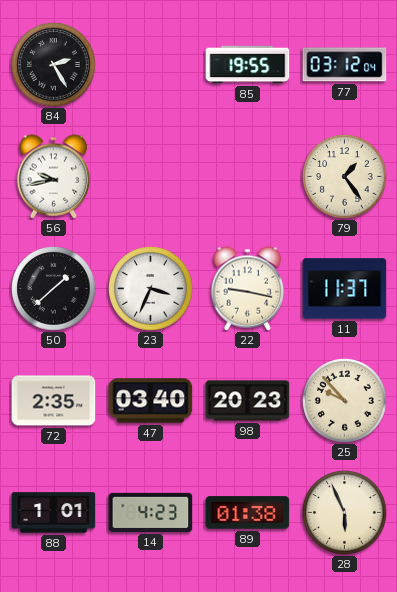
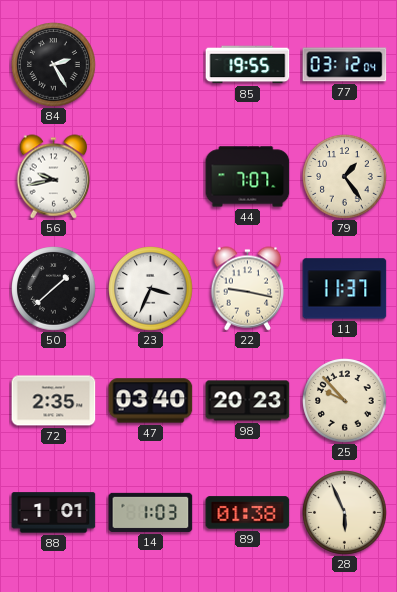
44: none -> 7:07 (248, 177)
14: 4:23 -> 1:03 (151, 512)
